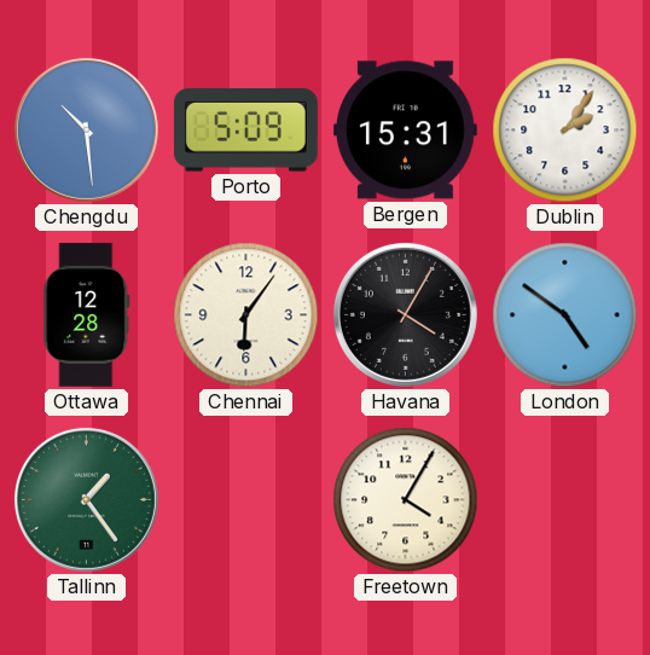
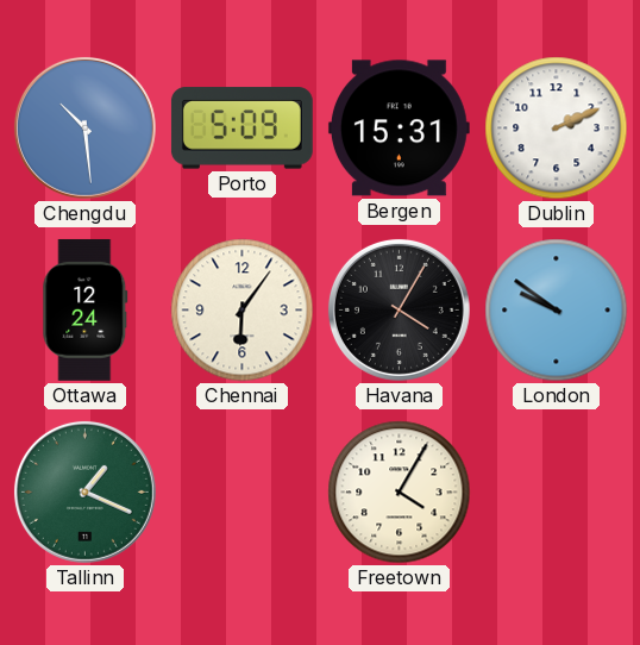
Dublin: 2:06 -> 2:11 (557, 129)
Ottawa: 12:28 -> 12:24 (86, 309)
London: 4:51 -> 9:51 (557, 311)
Tallinn: 1:24 -> 1:19 (84, 491)
